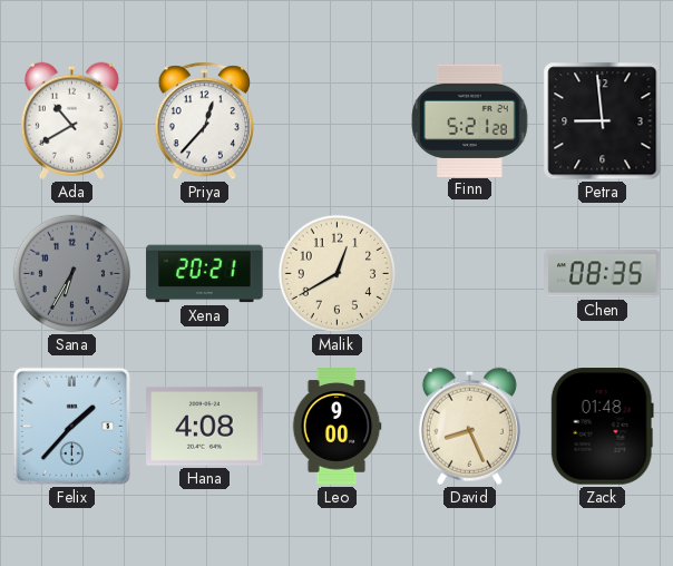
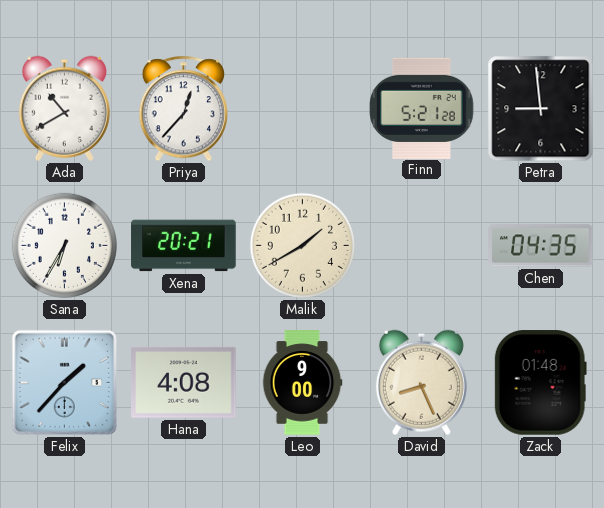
Sana dial: grey -> white (64, 245)
Malik: 12:40 -> 1:40 (302, 245)
Chen: 08:35 -> 04:35 (541, 246)
